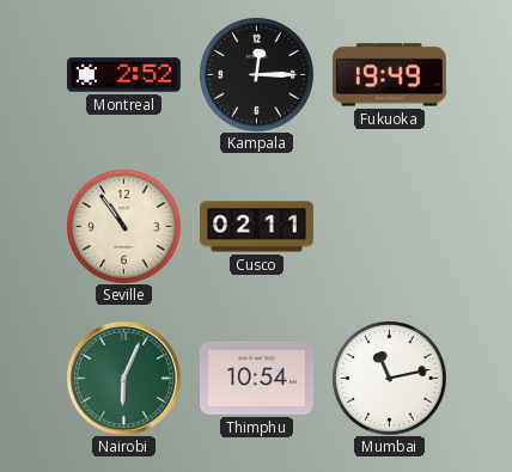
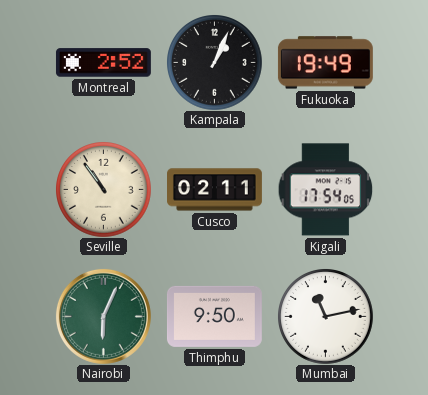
Kampala: 12:15 -> 1:04 (215, 63)
Kigali: none -> 17:54 (325, 190)
Thimphu: 10:54 -> 9:50 (214, 316)
